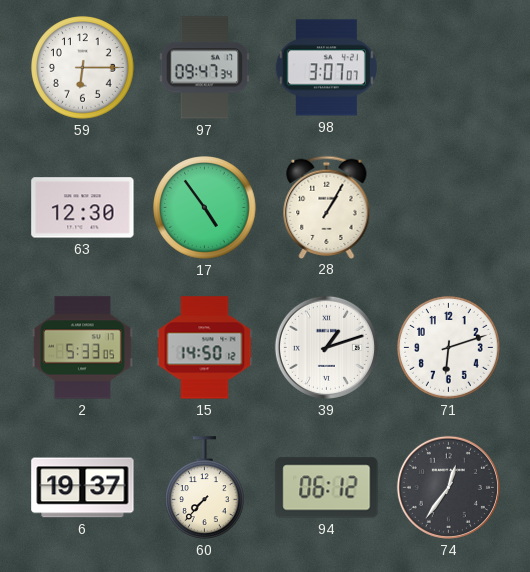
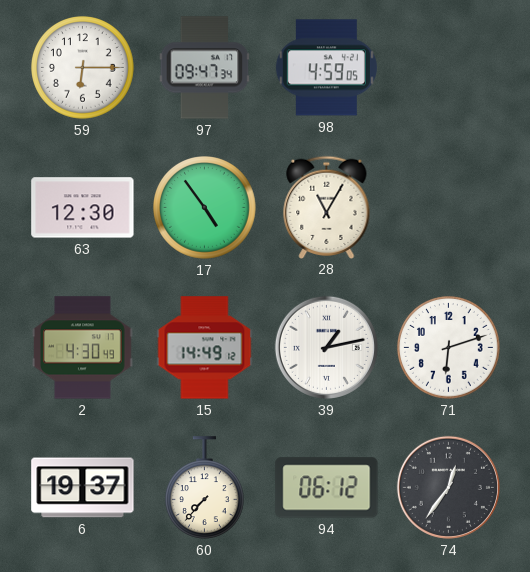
98: 3:07 -> 4:59 (326, 68)
28: 1:05 -> 11:05 (327, 207)
2: 5:33 -> 4:30 (82, 348)
15: 14:50 -> 14:49 (205, 348)
39: 1:12 -> 1:13 (326, 347)
